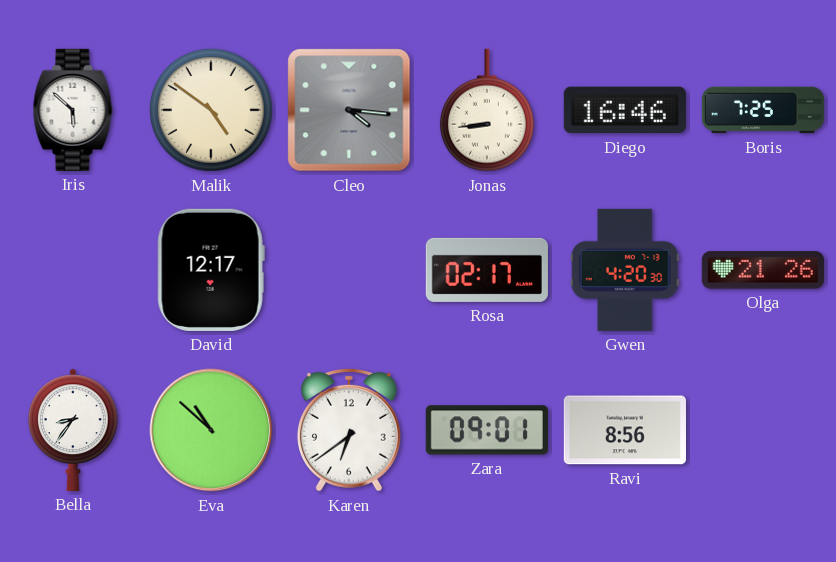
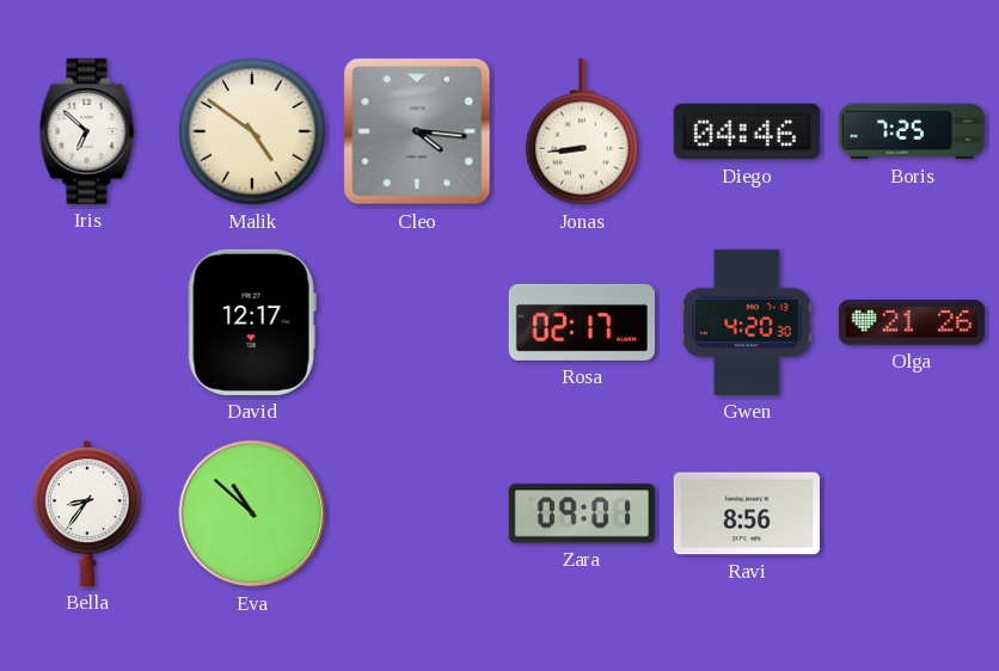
Iris: 5:52 -> 6:52 (87, 131)
Diego: 16:46 -> 04:46 (747, 131)
Karen: 6:39 -> none (349, 430)
